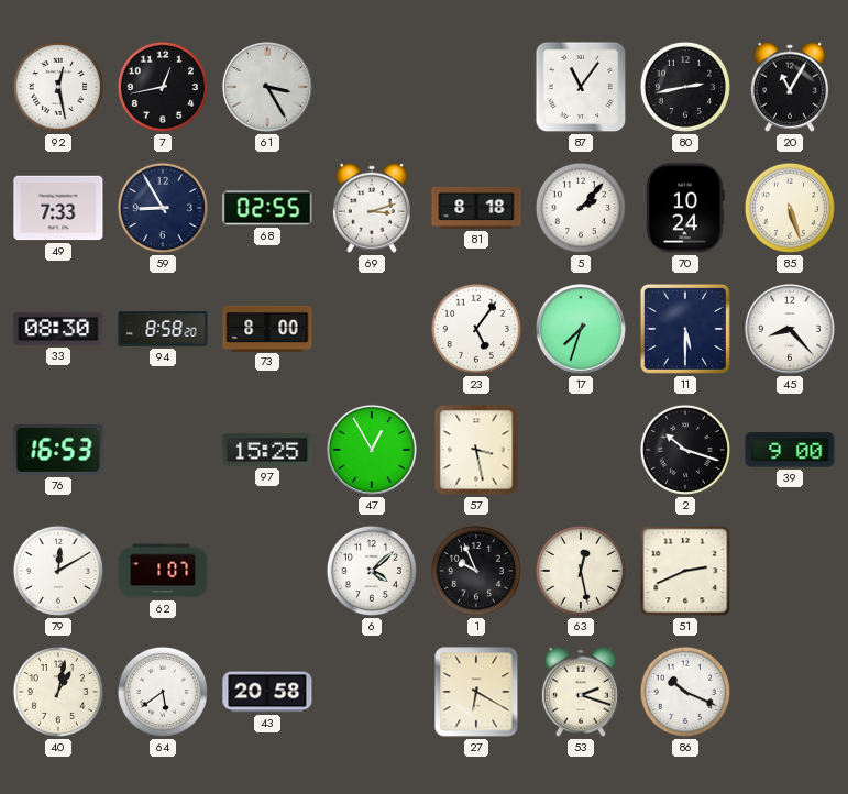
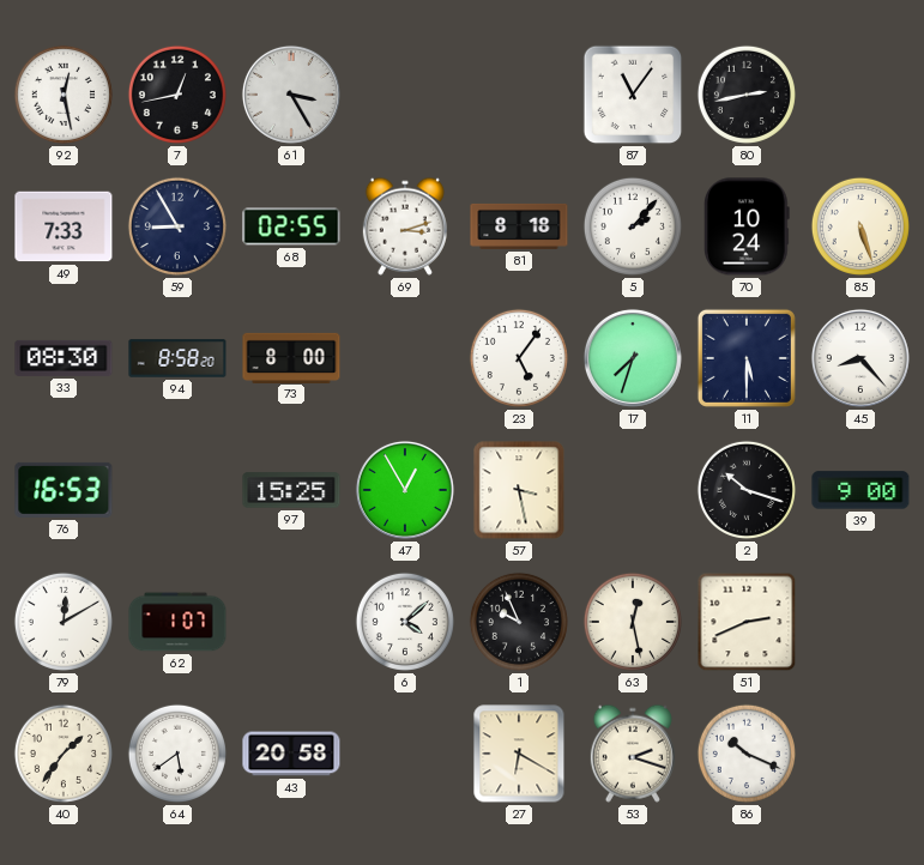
20: 11:05 -> none (790, 87)
40: 1:02 -> 1:36 (64, 754)
